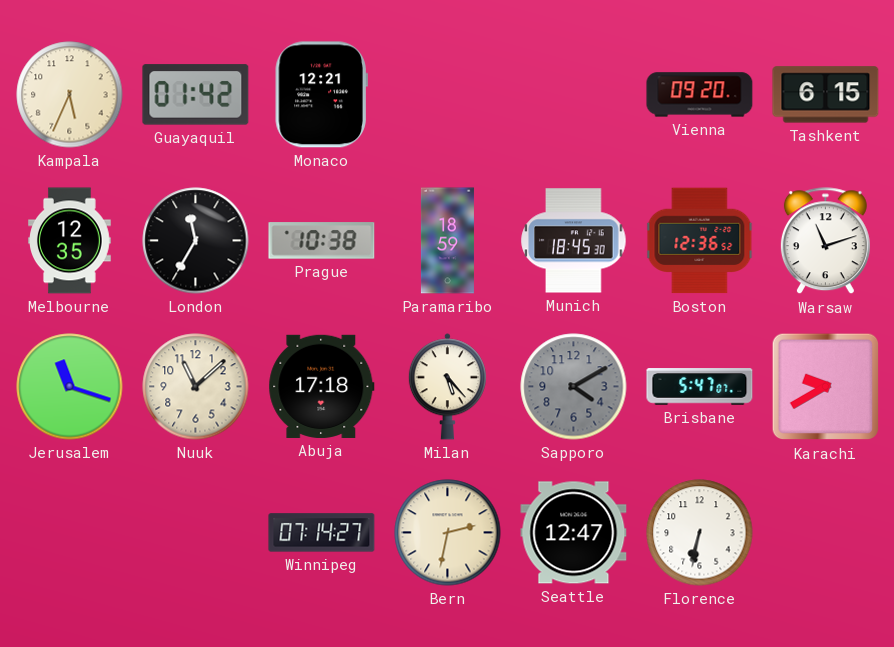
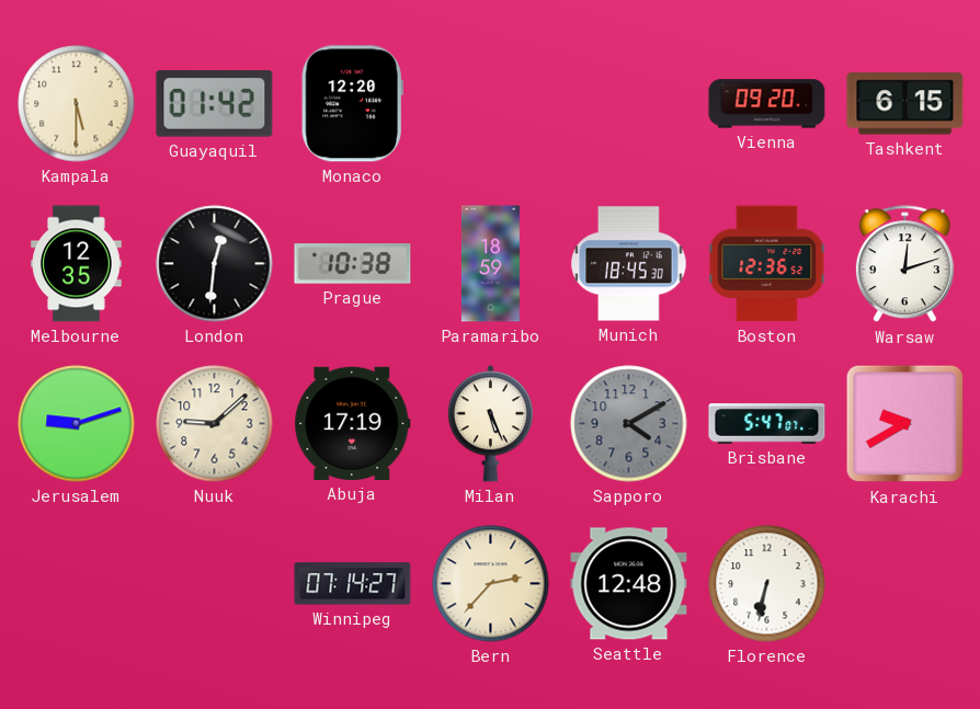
Kampala: 5:34 -> 5:30 (77, 104)
Monaco: 12:21 -> 12:20 (352, 104)
London: 11:35 -> 12:31 (215, 264)
Warsaw: 11:12 -> 12:12 (904, 264)
Jerusalem: 11:18 -> 9:12 (77, 424)
Nuuk: 11:08 -> 9:08 (215, 424)
Abuja: 17:18 -> 17:19 (353, 423)
Milan: 5:23 -> 5:26 (490, 424)
Bern: 2:32 -> 2:37 (491, 584)
Seattle: 12:47 -> 12:48 (629, 584)
